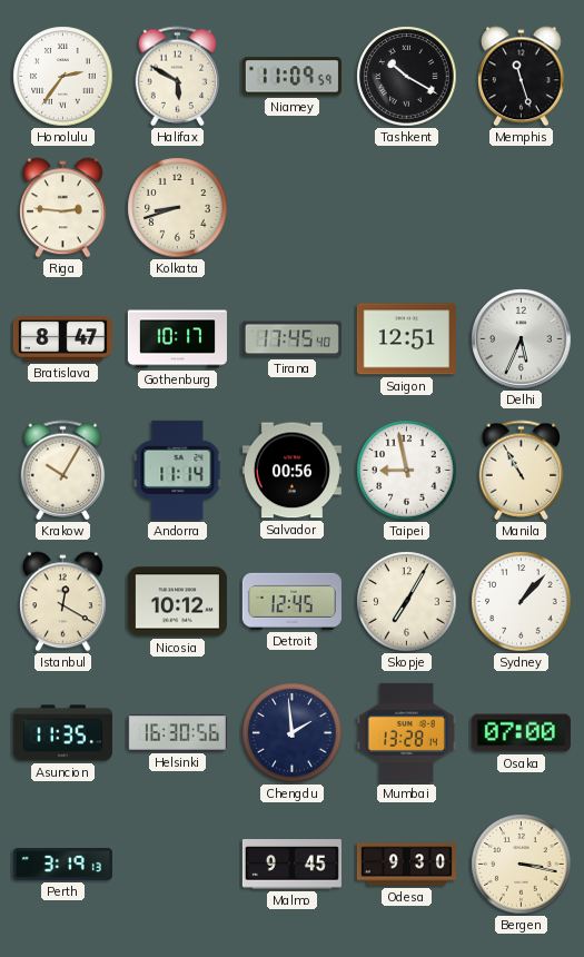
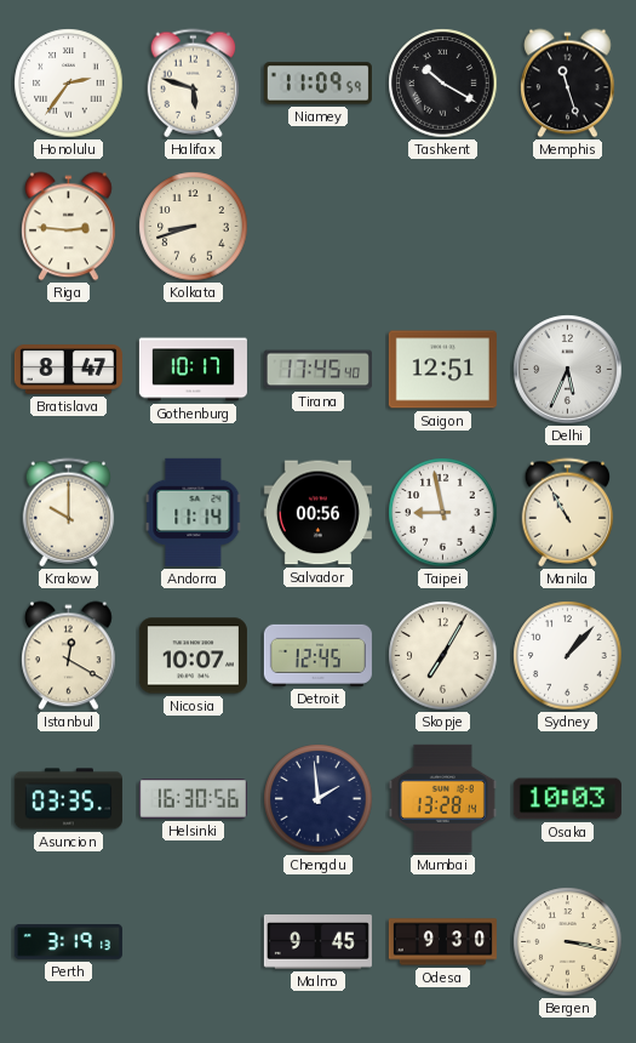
Halifax: 5:50 -> 5:48 (194, 84)
Krakow: 10:05 -> 10:00 (69, 513)
Nicosia: 10:12 -> 10:07 (193, 656)
Asuncion: 11:35 -> 03:35 (68, 799)
Osaka: 07:00 -> 10:03 (567, 799)
